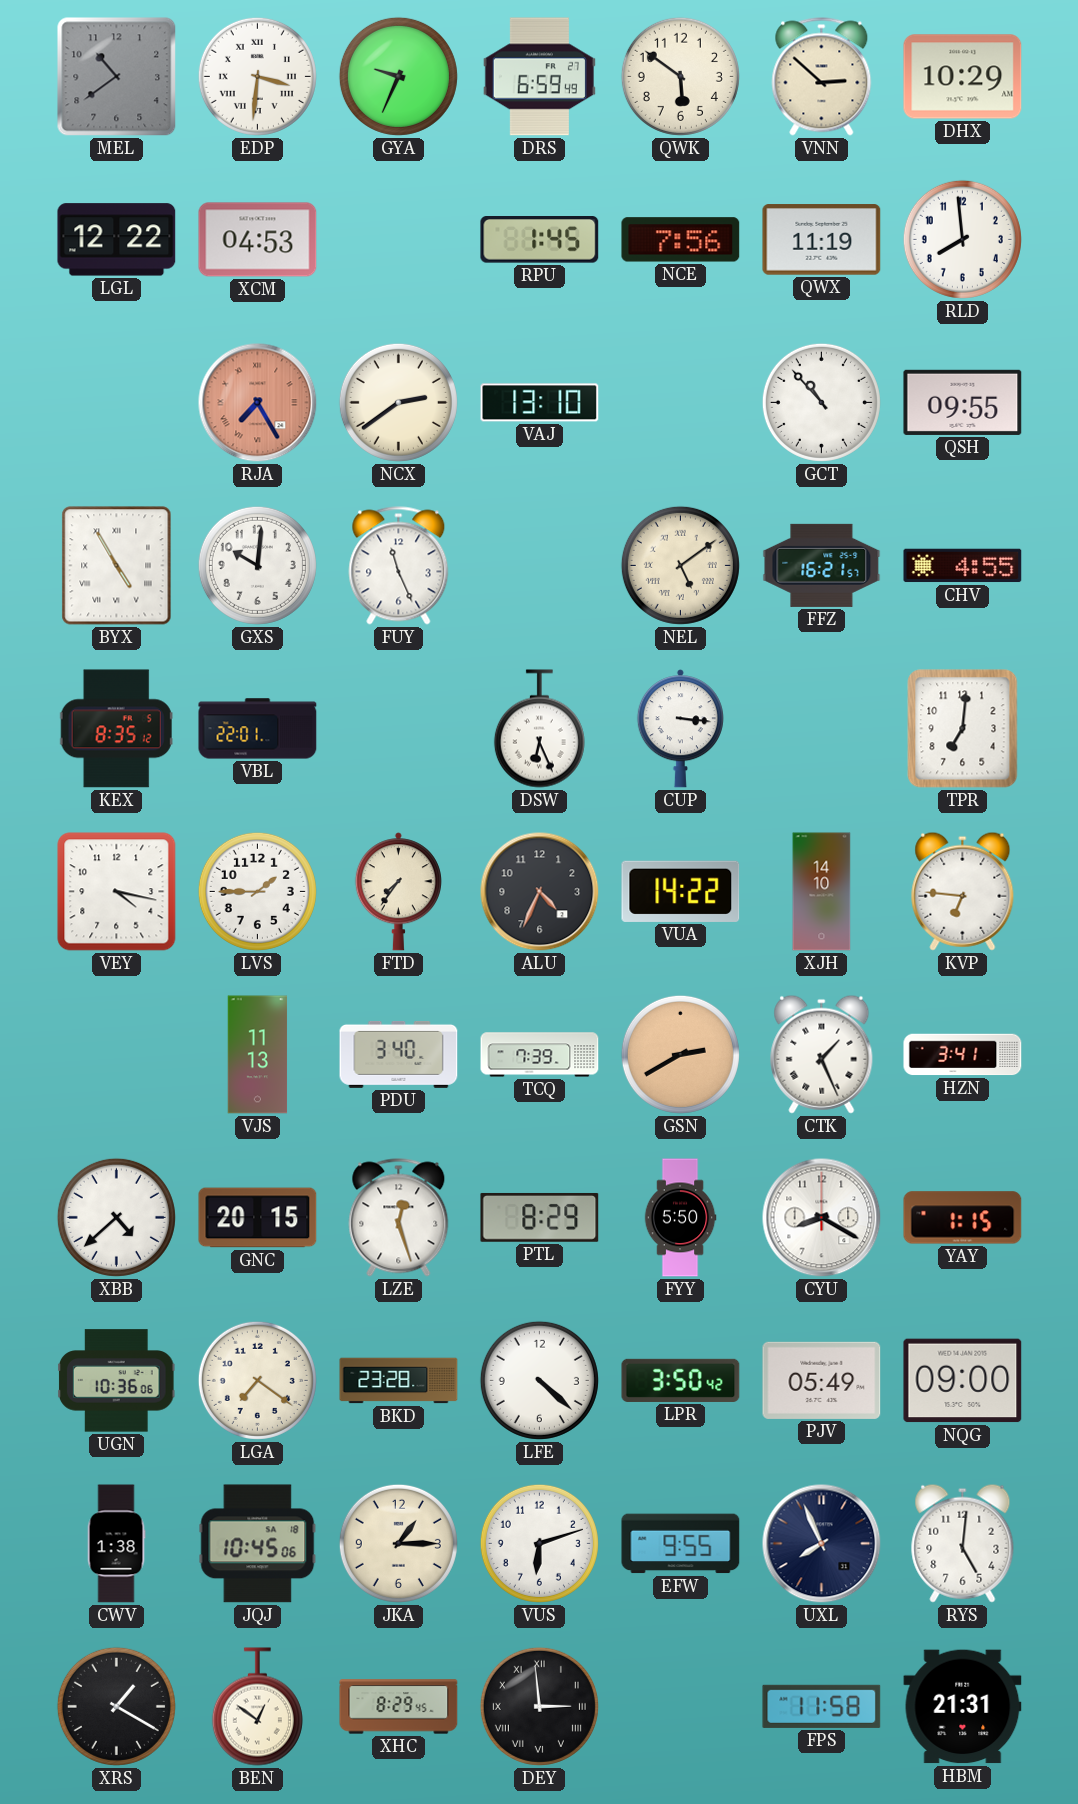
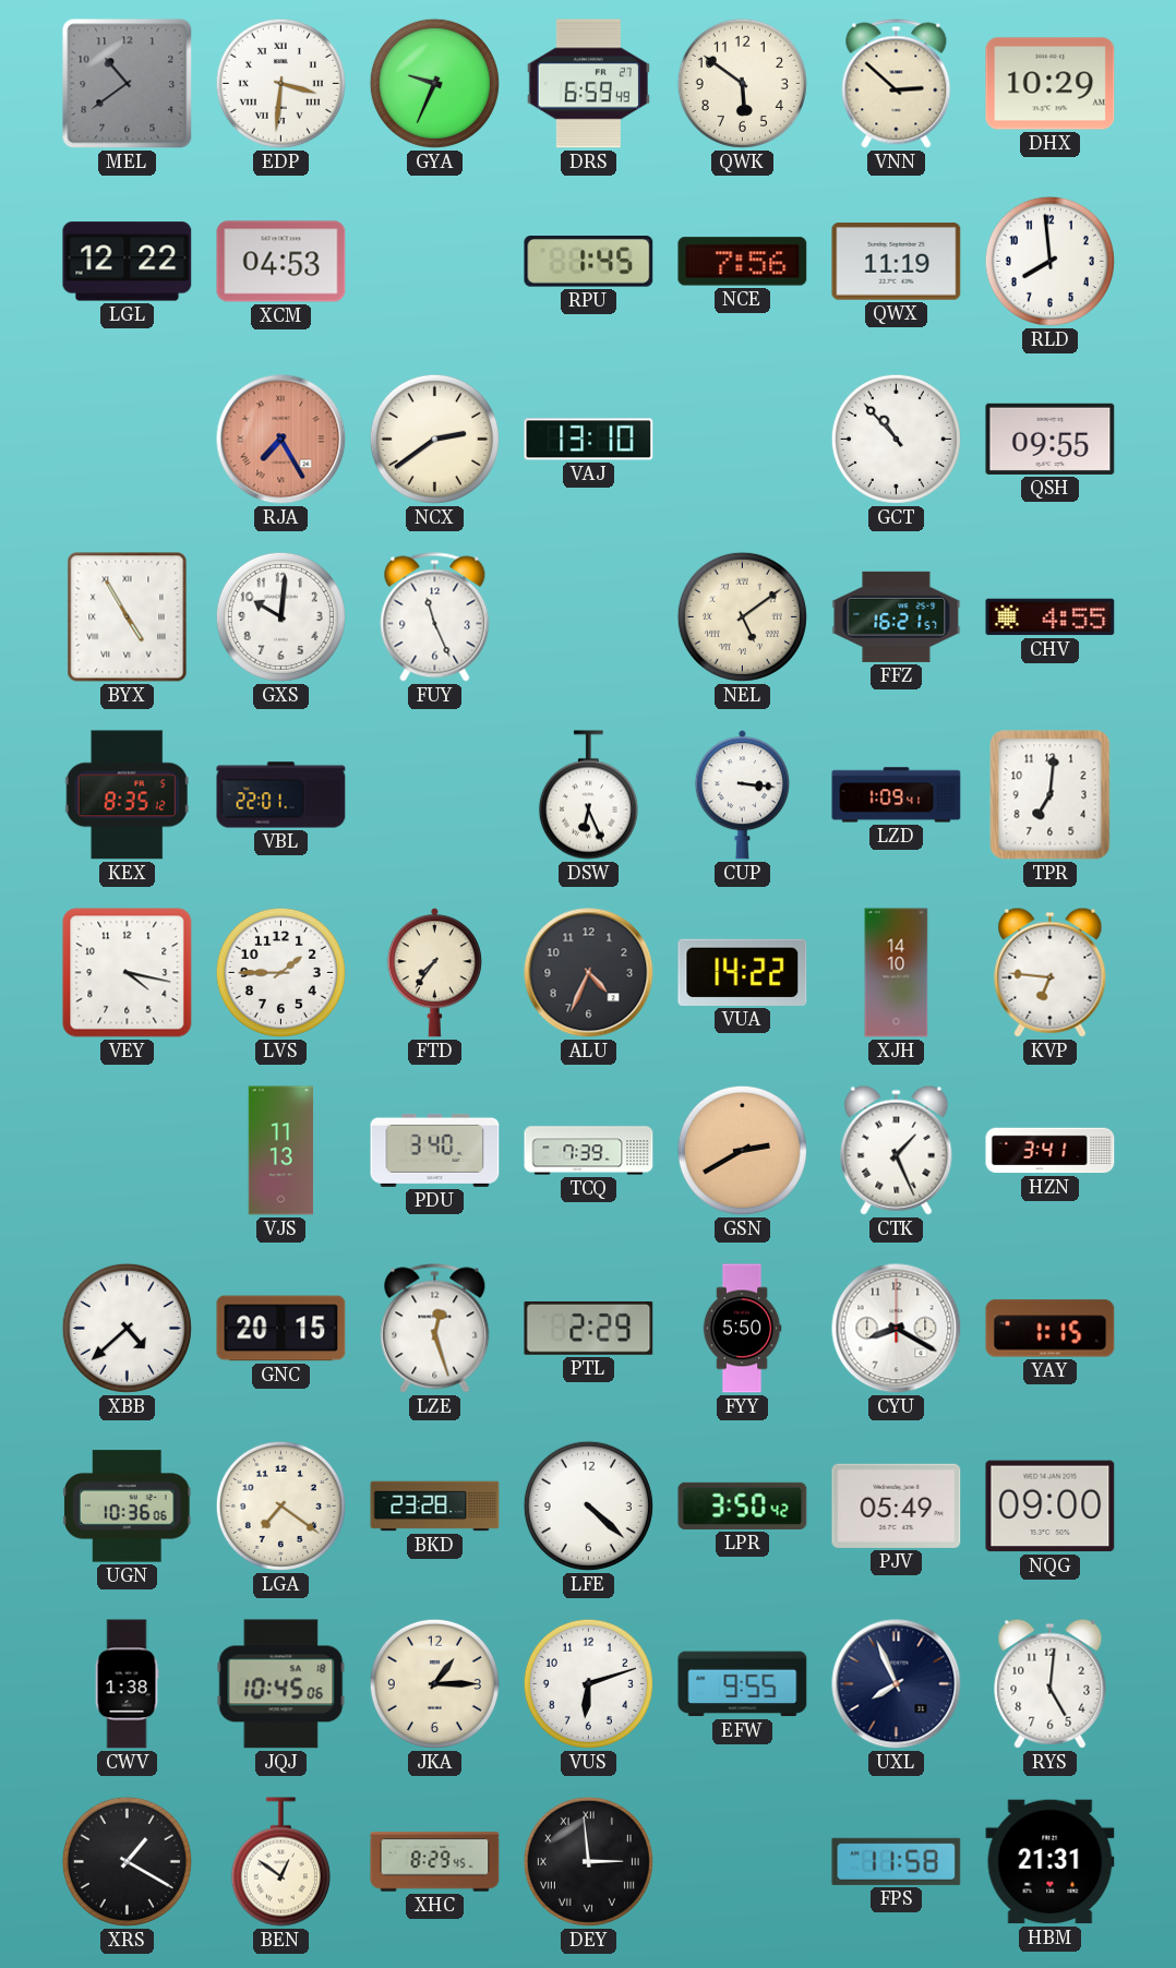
LZD: none -> 1:09 (897, 795)
PTL: 8:29 -> 2:29 (589, 1328)
